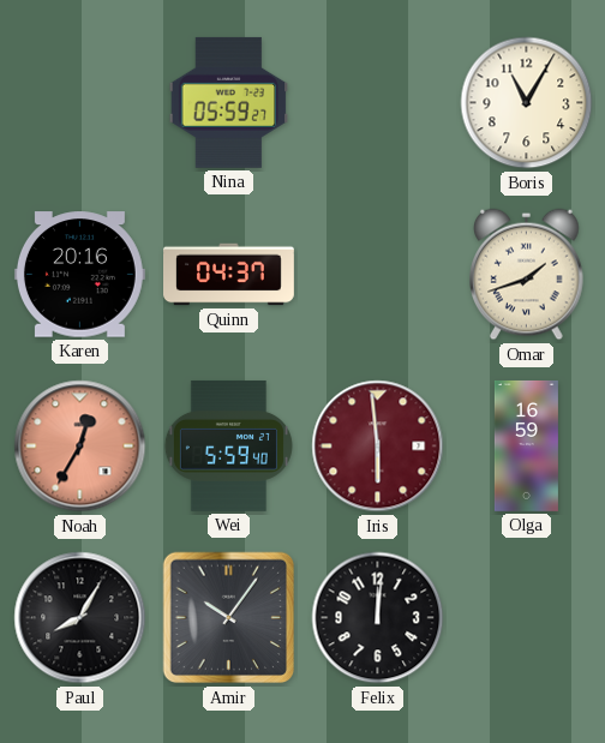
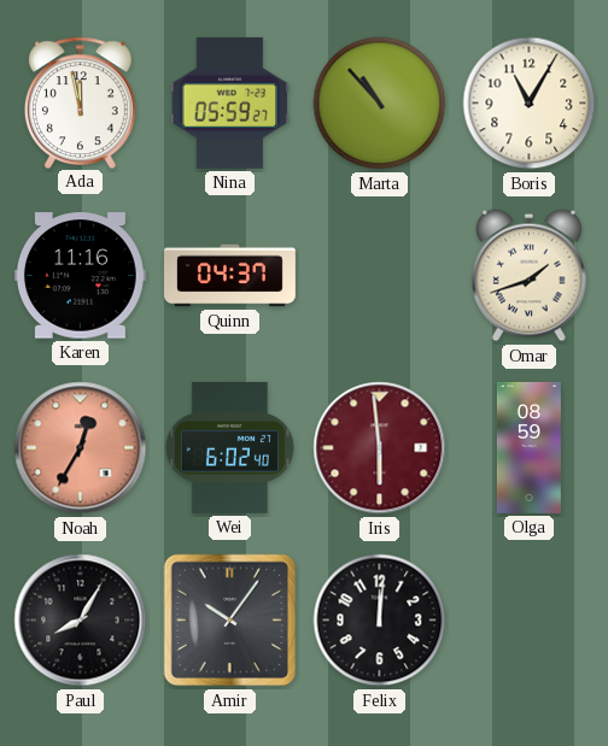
Ada: none -> 11:58 (81, 102)
Marta: none -> 10:53 (380, 104)
Karen: 20:16 -> 11:16 (80, 276)
Wei: 5:59 -> 6:02 (229, 447)
Olga: 16:59 -> 08:59 (528, 447)
